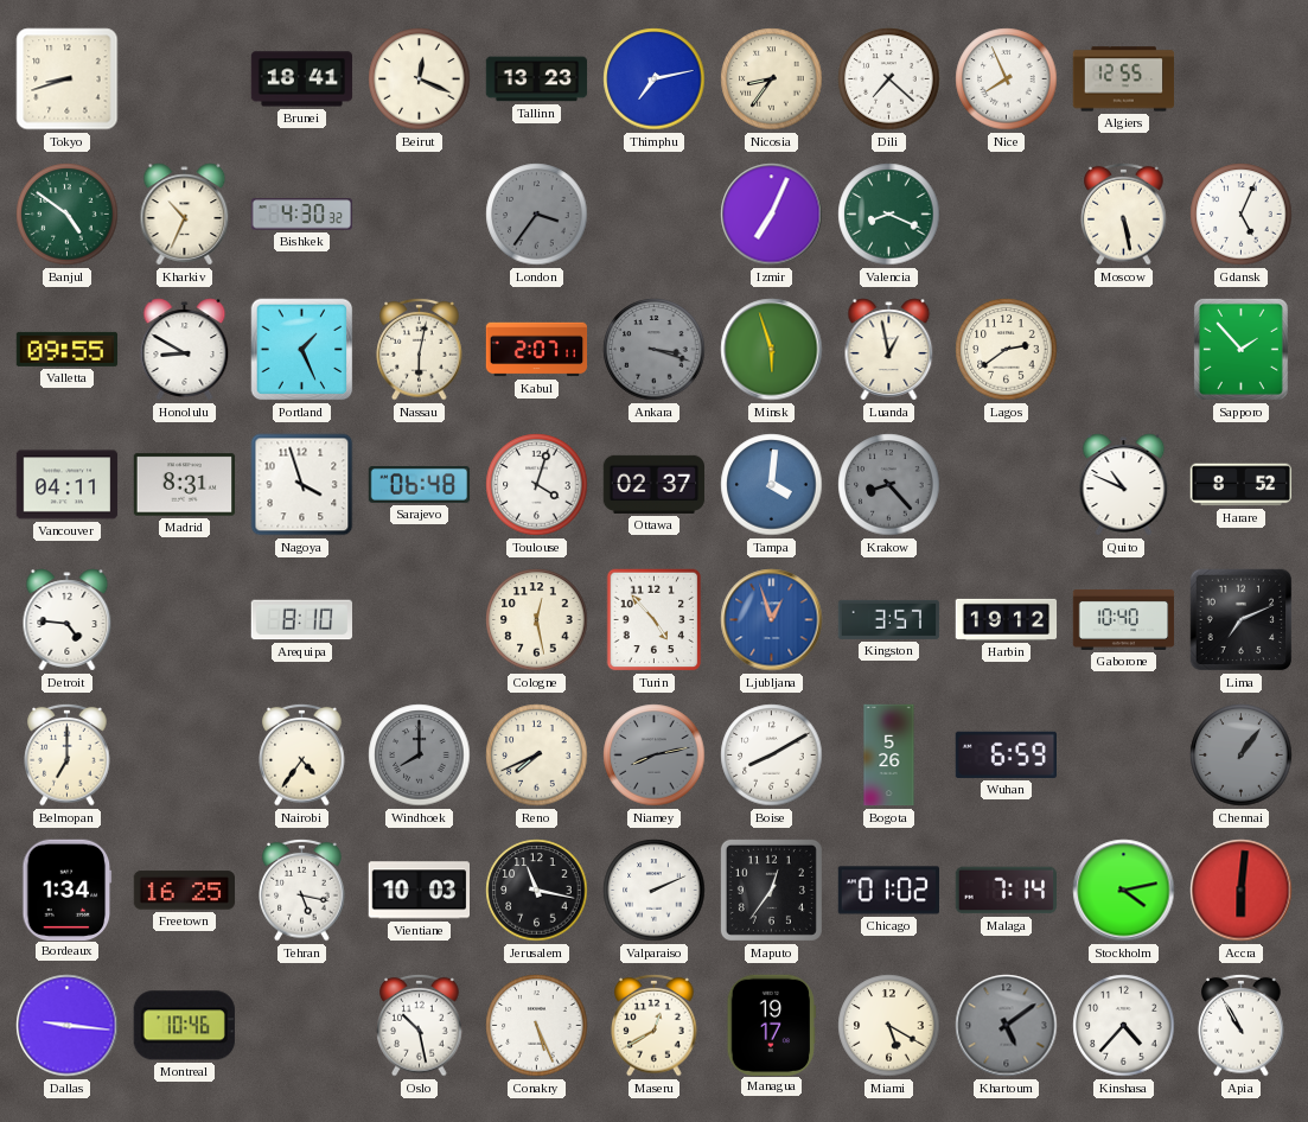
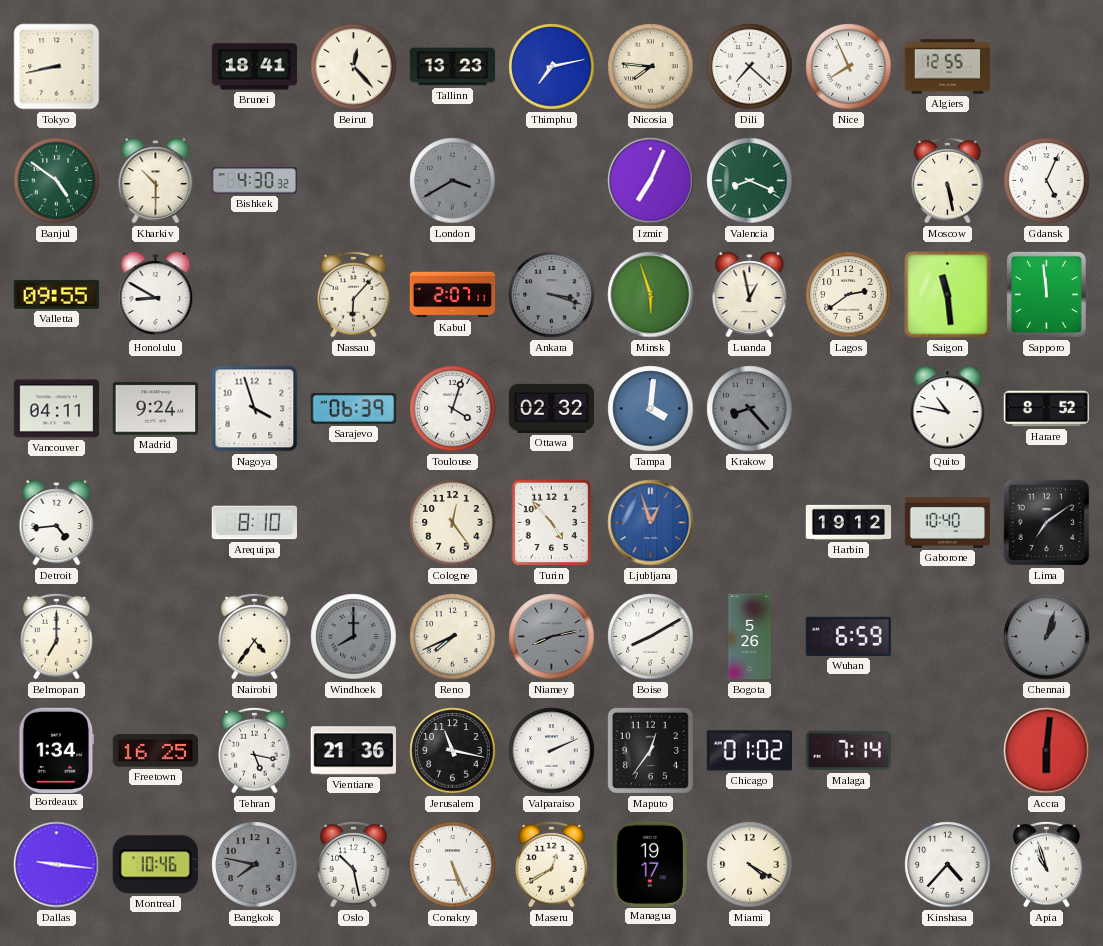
Tokyo: 8:42 -> 8:43 (57, 67)
Beirut: 12:19 -> 12:23 (354, 67)
Nicosia: 8:36 -> 7:46 (651, 67)
Kharkiv: 10:34 -> 10:30 (156, 181)
London: 3:36 -> 3:40 (453, 181)
Portland: 1:26 -> none (302, 350)
Nassau: 6:02 -> 6:07 (354, 294)
Saigon: none -> 11:29 (948, 295)
Sapporo: 1:53 -> 11:59 (1046, 294)
Madrid: 8:31 -> 9:24 (156, 409)
Sarajevo: 06:48 -> 06:39 (354, 409)
Ottawa: 02:37 -> 02:32 (552, 408)
Quito: 10:49 -> 10:47 (948, 409)
Detroit: 4:46 -> 4:44 (57, 523)
Cologne: 12:28 -> 12:24 (453, 523)
Kingston: 3:57 -> none (889, 619)
Lima: 7:11 -> 7:09 (1047, 523)
Chennai: 1:06 -> 1:03 (1047, 637)
Vientiane: 10:03 -> 21:36 (353, 751)
Stockholm: 4:13 -> none (1124, 891)
Bangkok: none -> 7:47 (255, 865)
Miami: 5:20 -> 4:20 (750, 865)
Khartoum: 5:09 -> none (1007, 1026)
Apia: 10:55 -> 10:57 (1047, 864)
